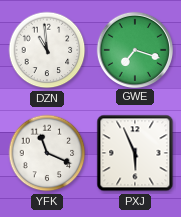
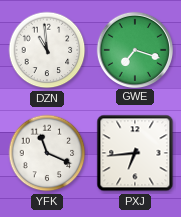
PXJ: 5:56 -> 6:44 (135, 153)
